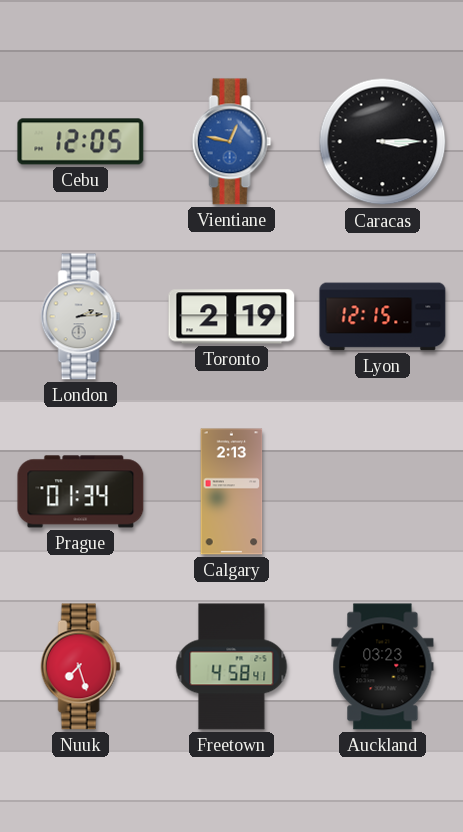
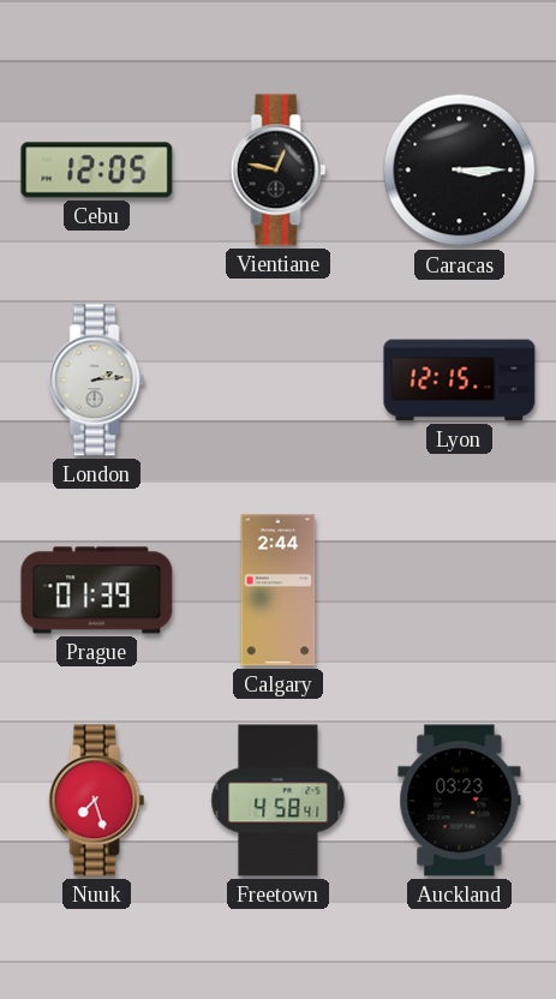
Vientiane dial: blue -> black (279, 171)
Toronto: 2:19 -> none (232, 317)
Prague: 01:34 -> 01:39 (97, 591)
Calgary: 2:13 -> 2:44 (279, 591)
